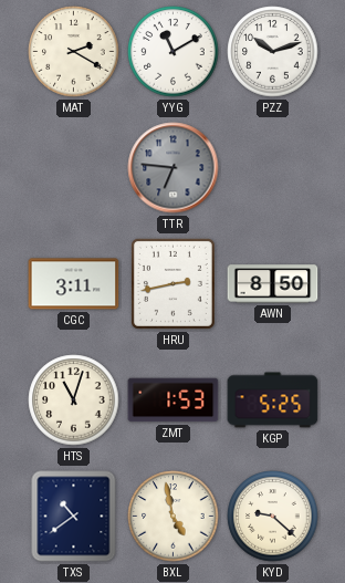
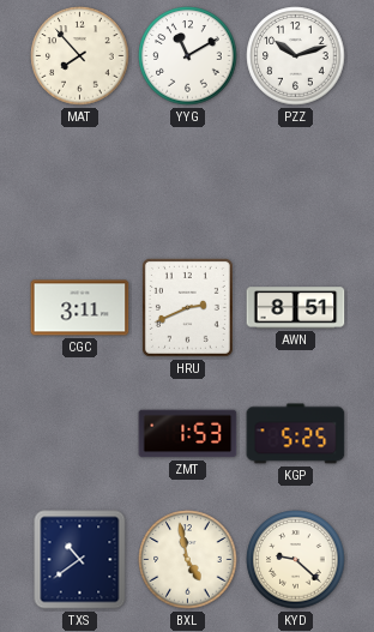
MAT: 2:20 -> 7:53 (80, 56)
TTR: 6:46 -> none (174, 168)
HRU: 2:43 -> 2:41 (187, 307)
AWN: 8:50 -> 8:51 (296, 308)
HTS: 11:03 -> none (74, 400)
